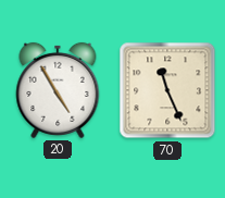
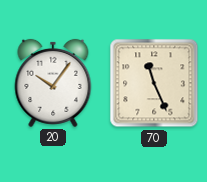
20: 4:55 -> 10:06 (53, 83)
